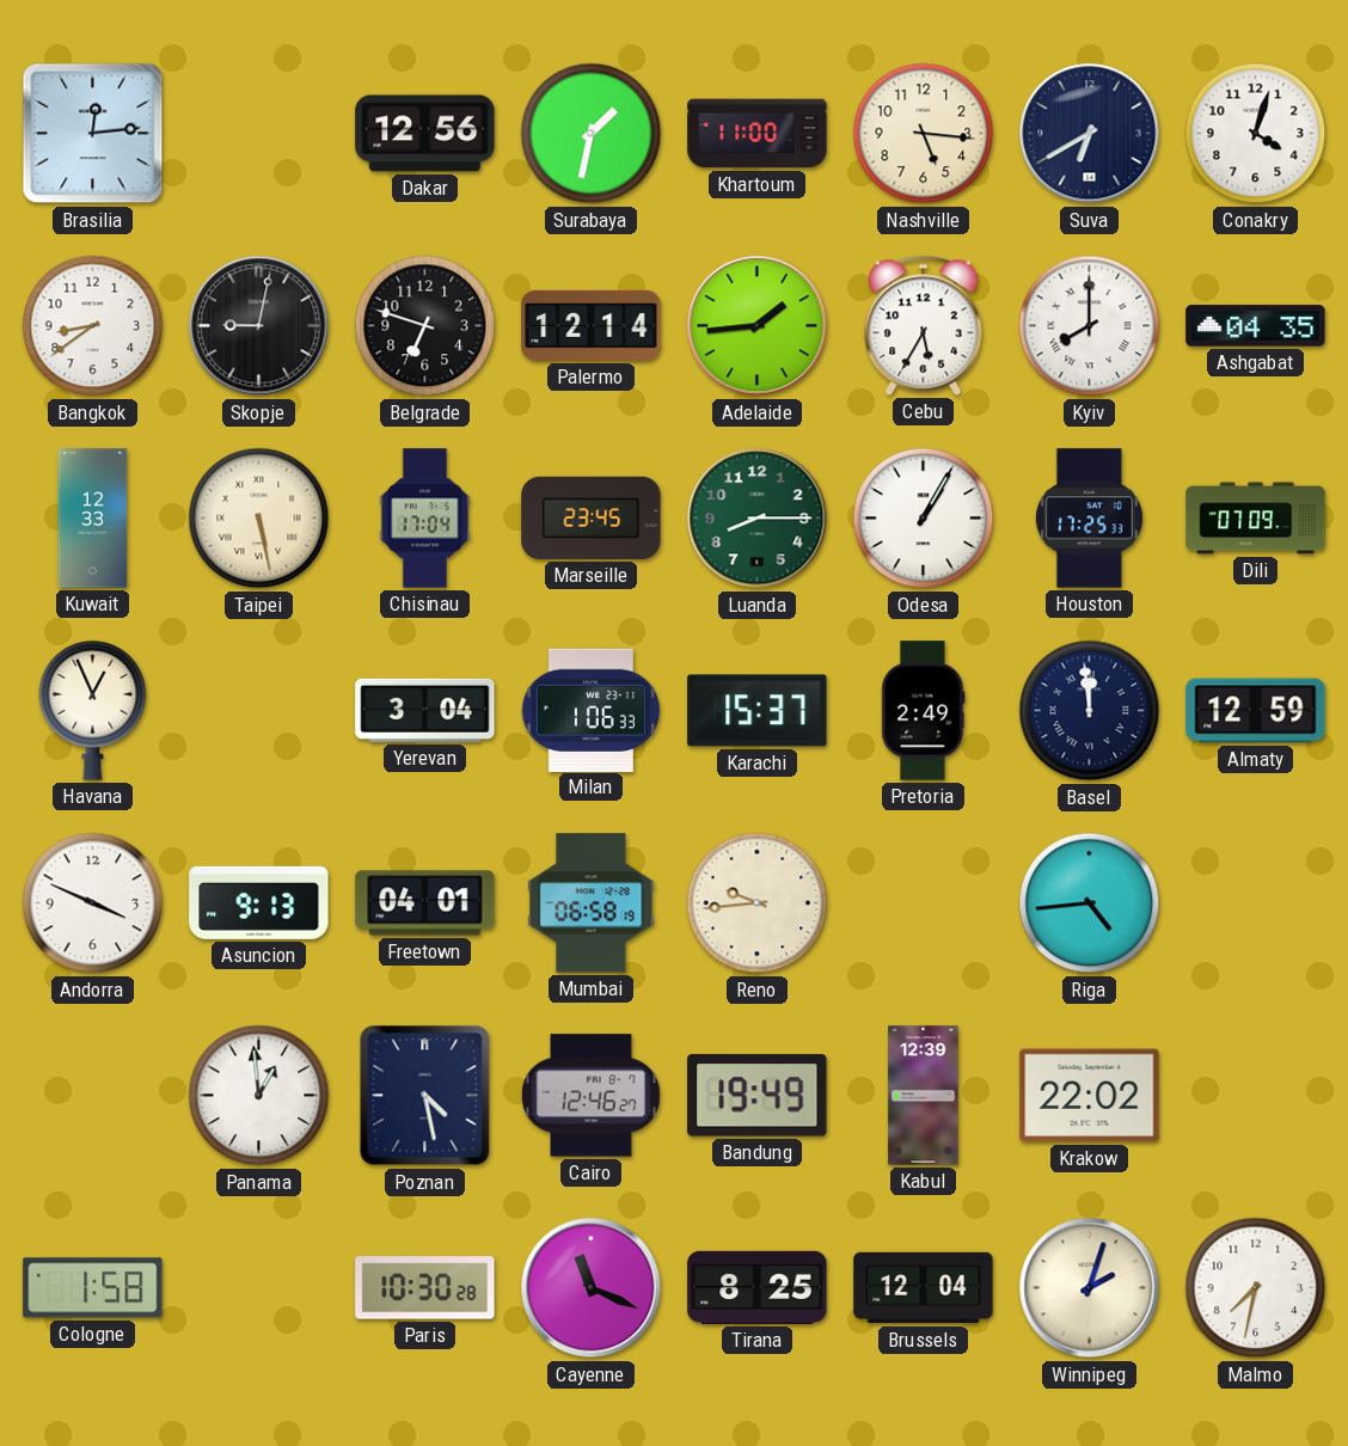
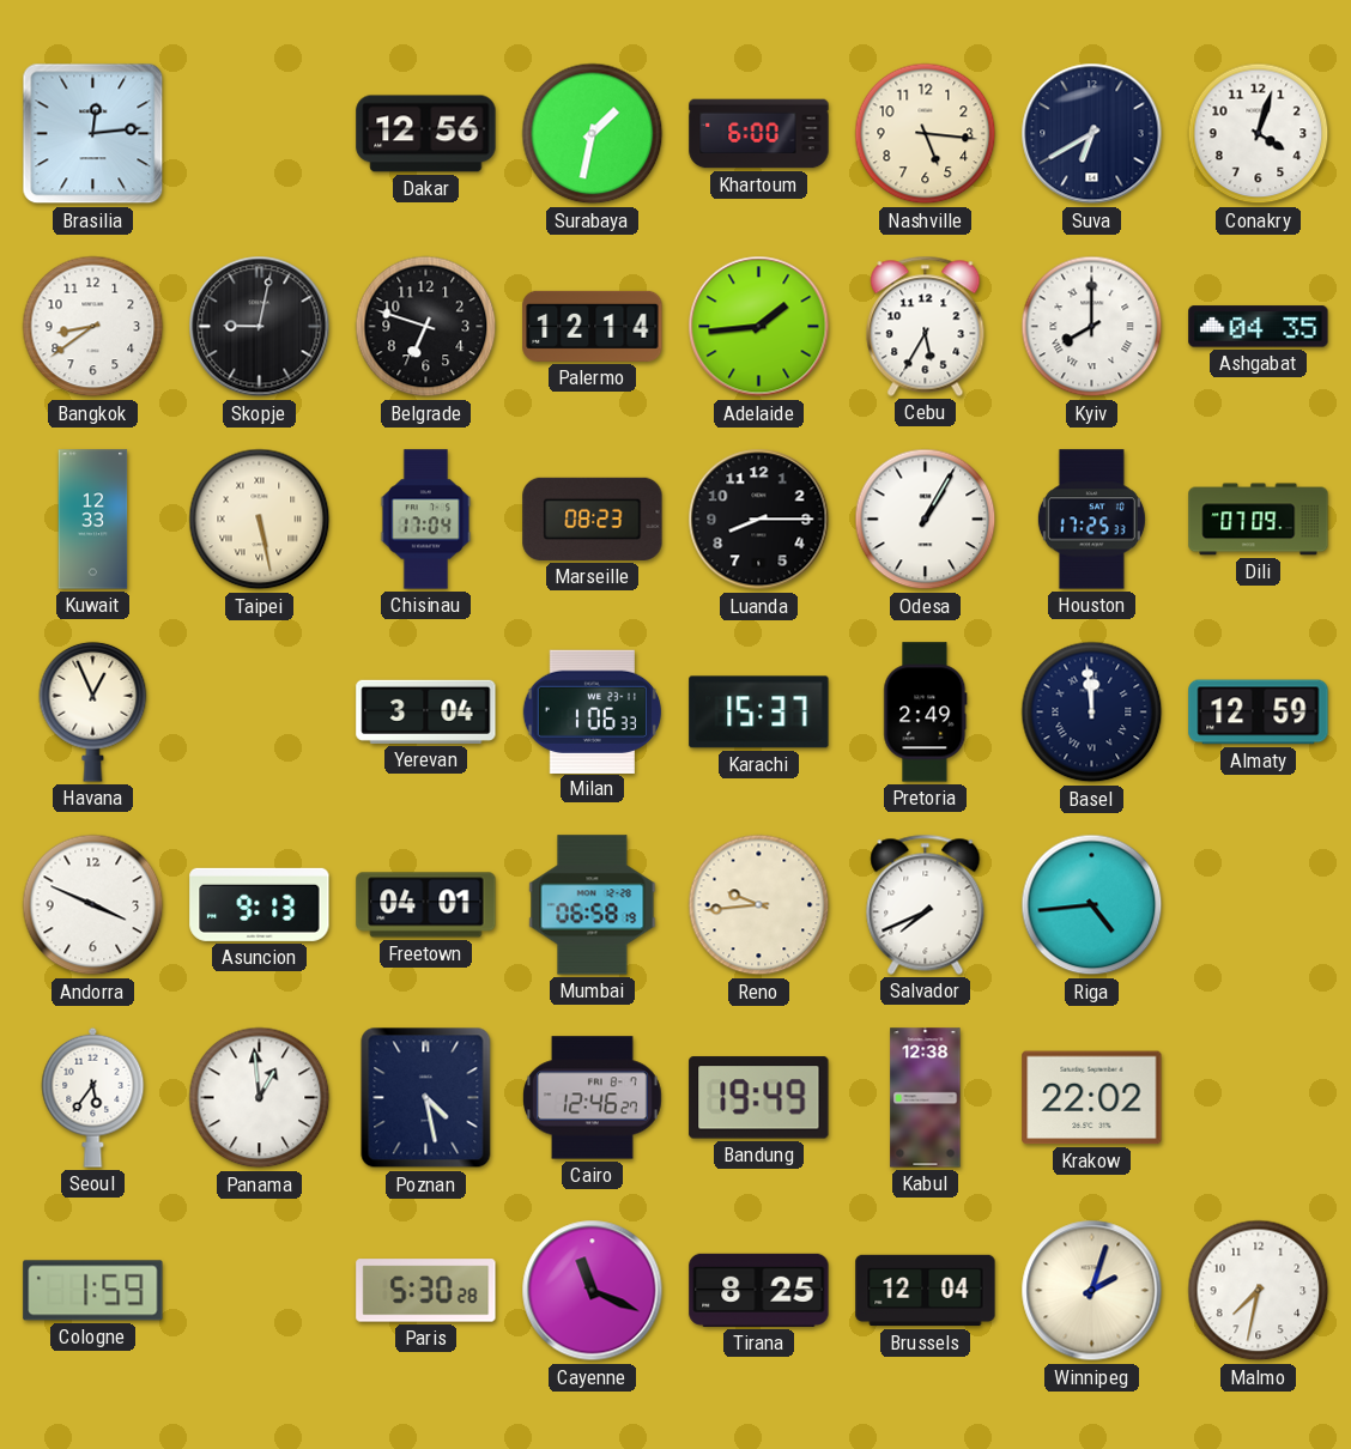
Khartoum: 11:00 -> 6:00 (759, 134)
Marseille: 23:45 -> 08:23 (593, 519)
Luanda dial: green -> black (759, 520)
Salvador: none -> 7:41 (926, 904)
Seoul: none -> 5:36 (93, 1097)
Kabul: 12:39 -> 12:38 (926, 1098)
Cologne: 1:58 -> 1:59 (93, 1291)
Paris: 10:30 -> 5:30 (426, 1291)
